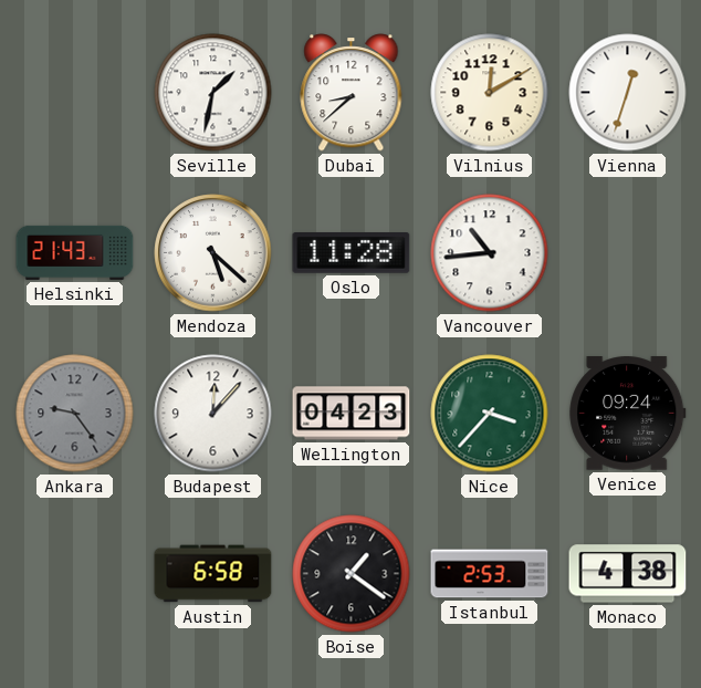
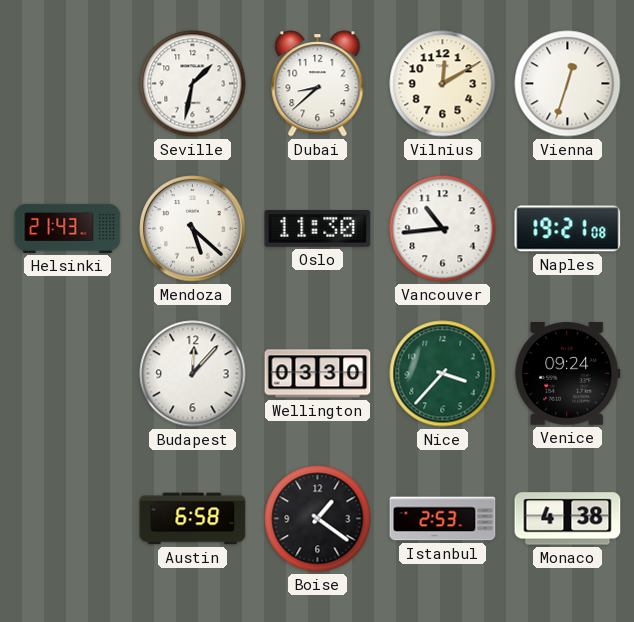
Oslo: 11:28 -> 11:30 (318, 229)
Naples: none -> 19:21 (568, 229)
Ankara: 9:24 -> none (75, 414)
Wellington: 04:23 -> 03:30 (318, 374)
